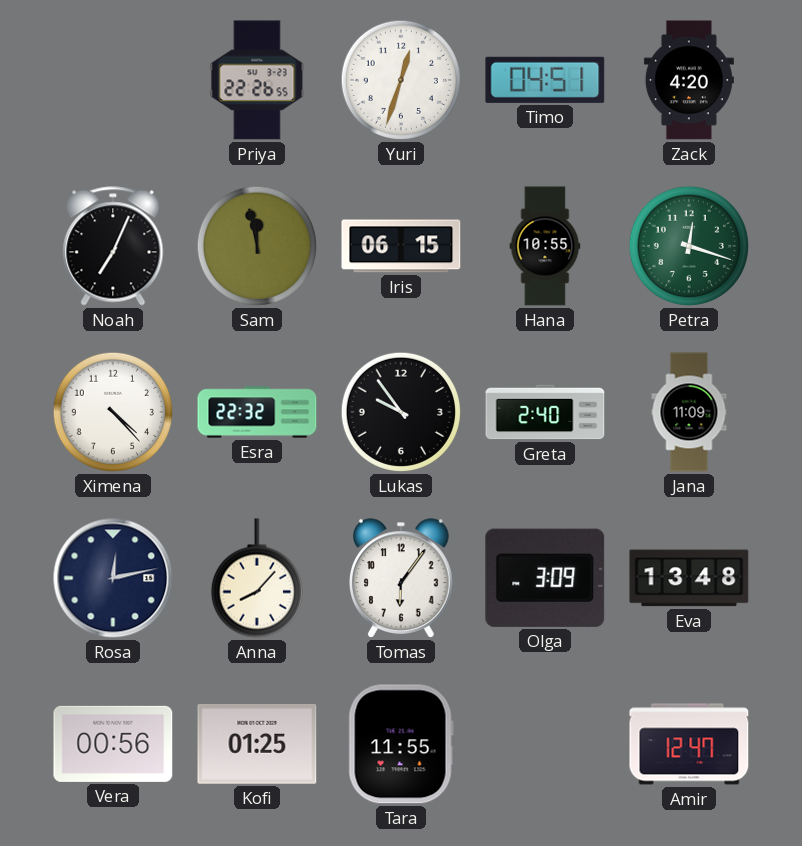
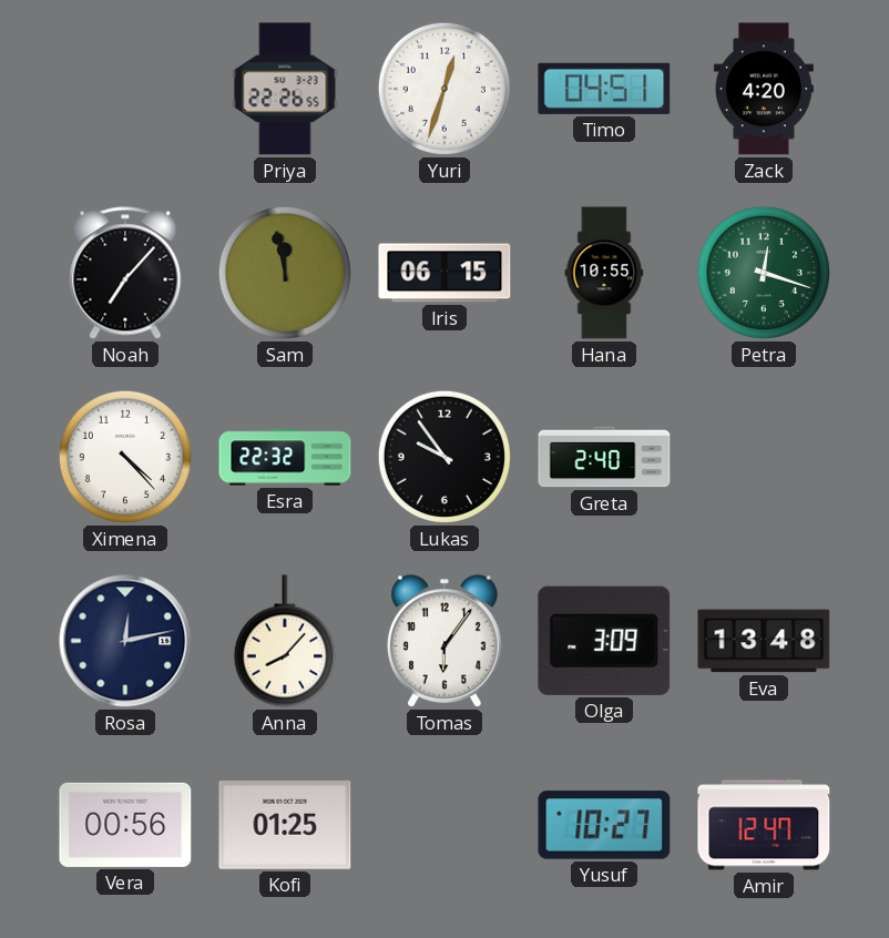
Noah: 7:04 -> 7:07 (125, 273)
Jana: 11:09 -> none (689, 412)
Tara: 11:55 -> none (401, 744)
Yusuf: none -> 10:27 (604, 825)
